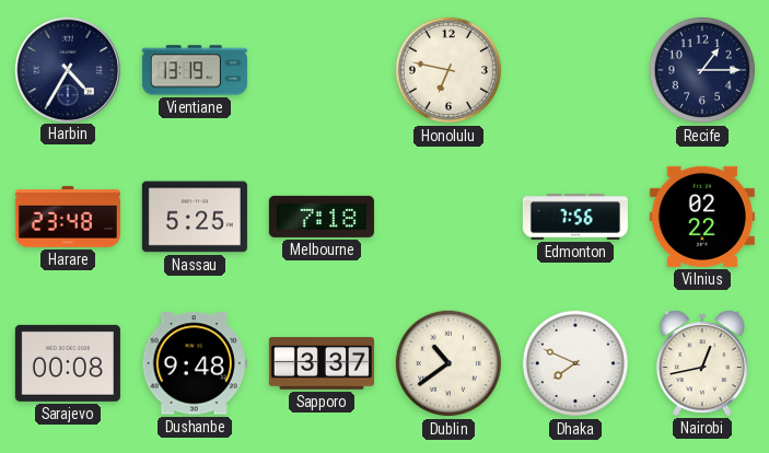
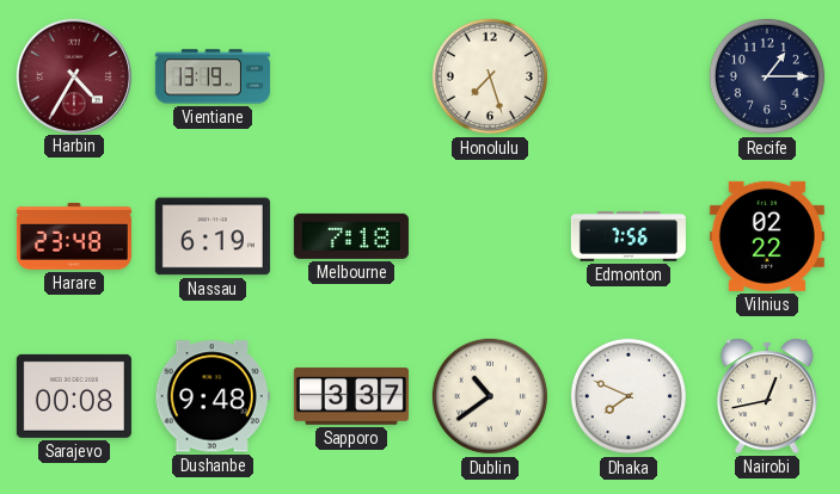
Harbin dial: navy -> burgundy (73, 75)
Honolulu: 6:47 -> 7:27 (490, 76)
Nassau: 5:25 -> 6:19 (213, 236)
